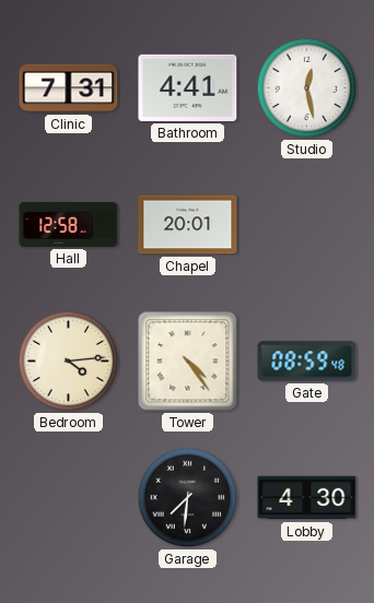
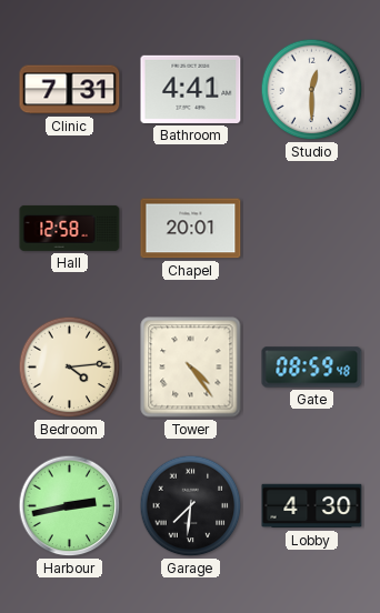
Studio: 12:28 -> 12:30 (312, 90)
Harbour: none -> 2:43 (70, 506)
